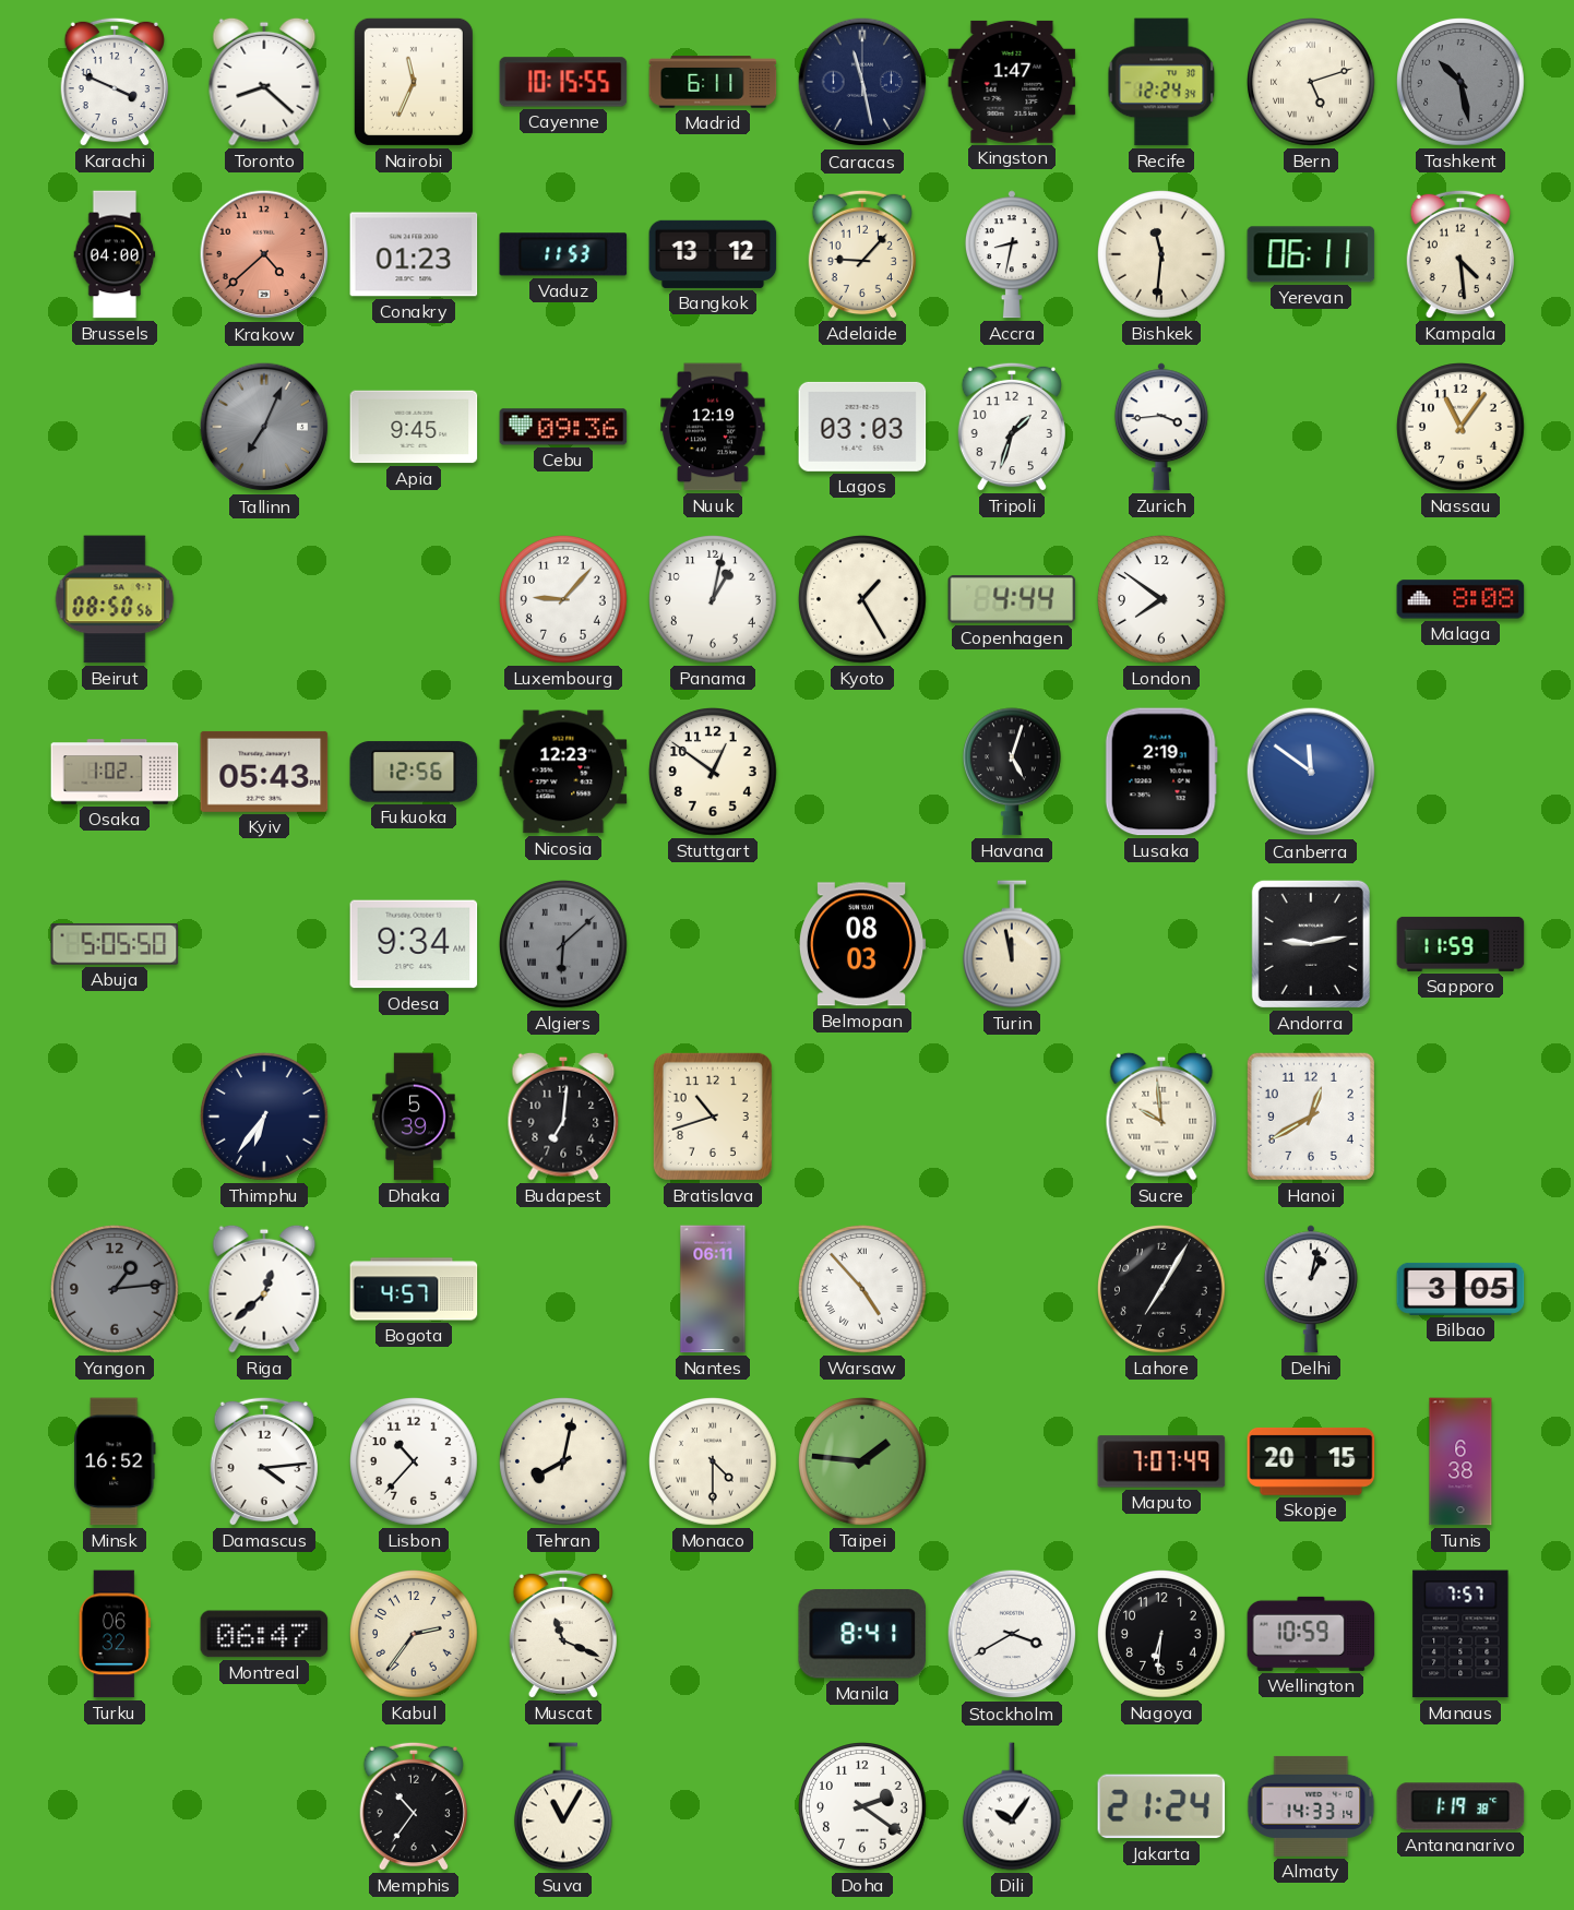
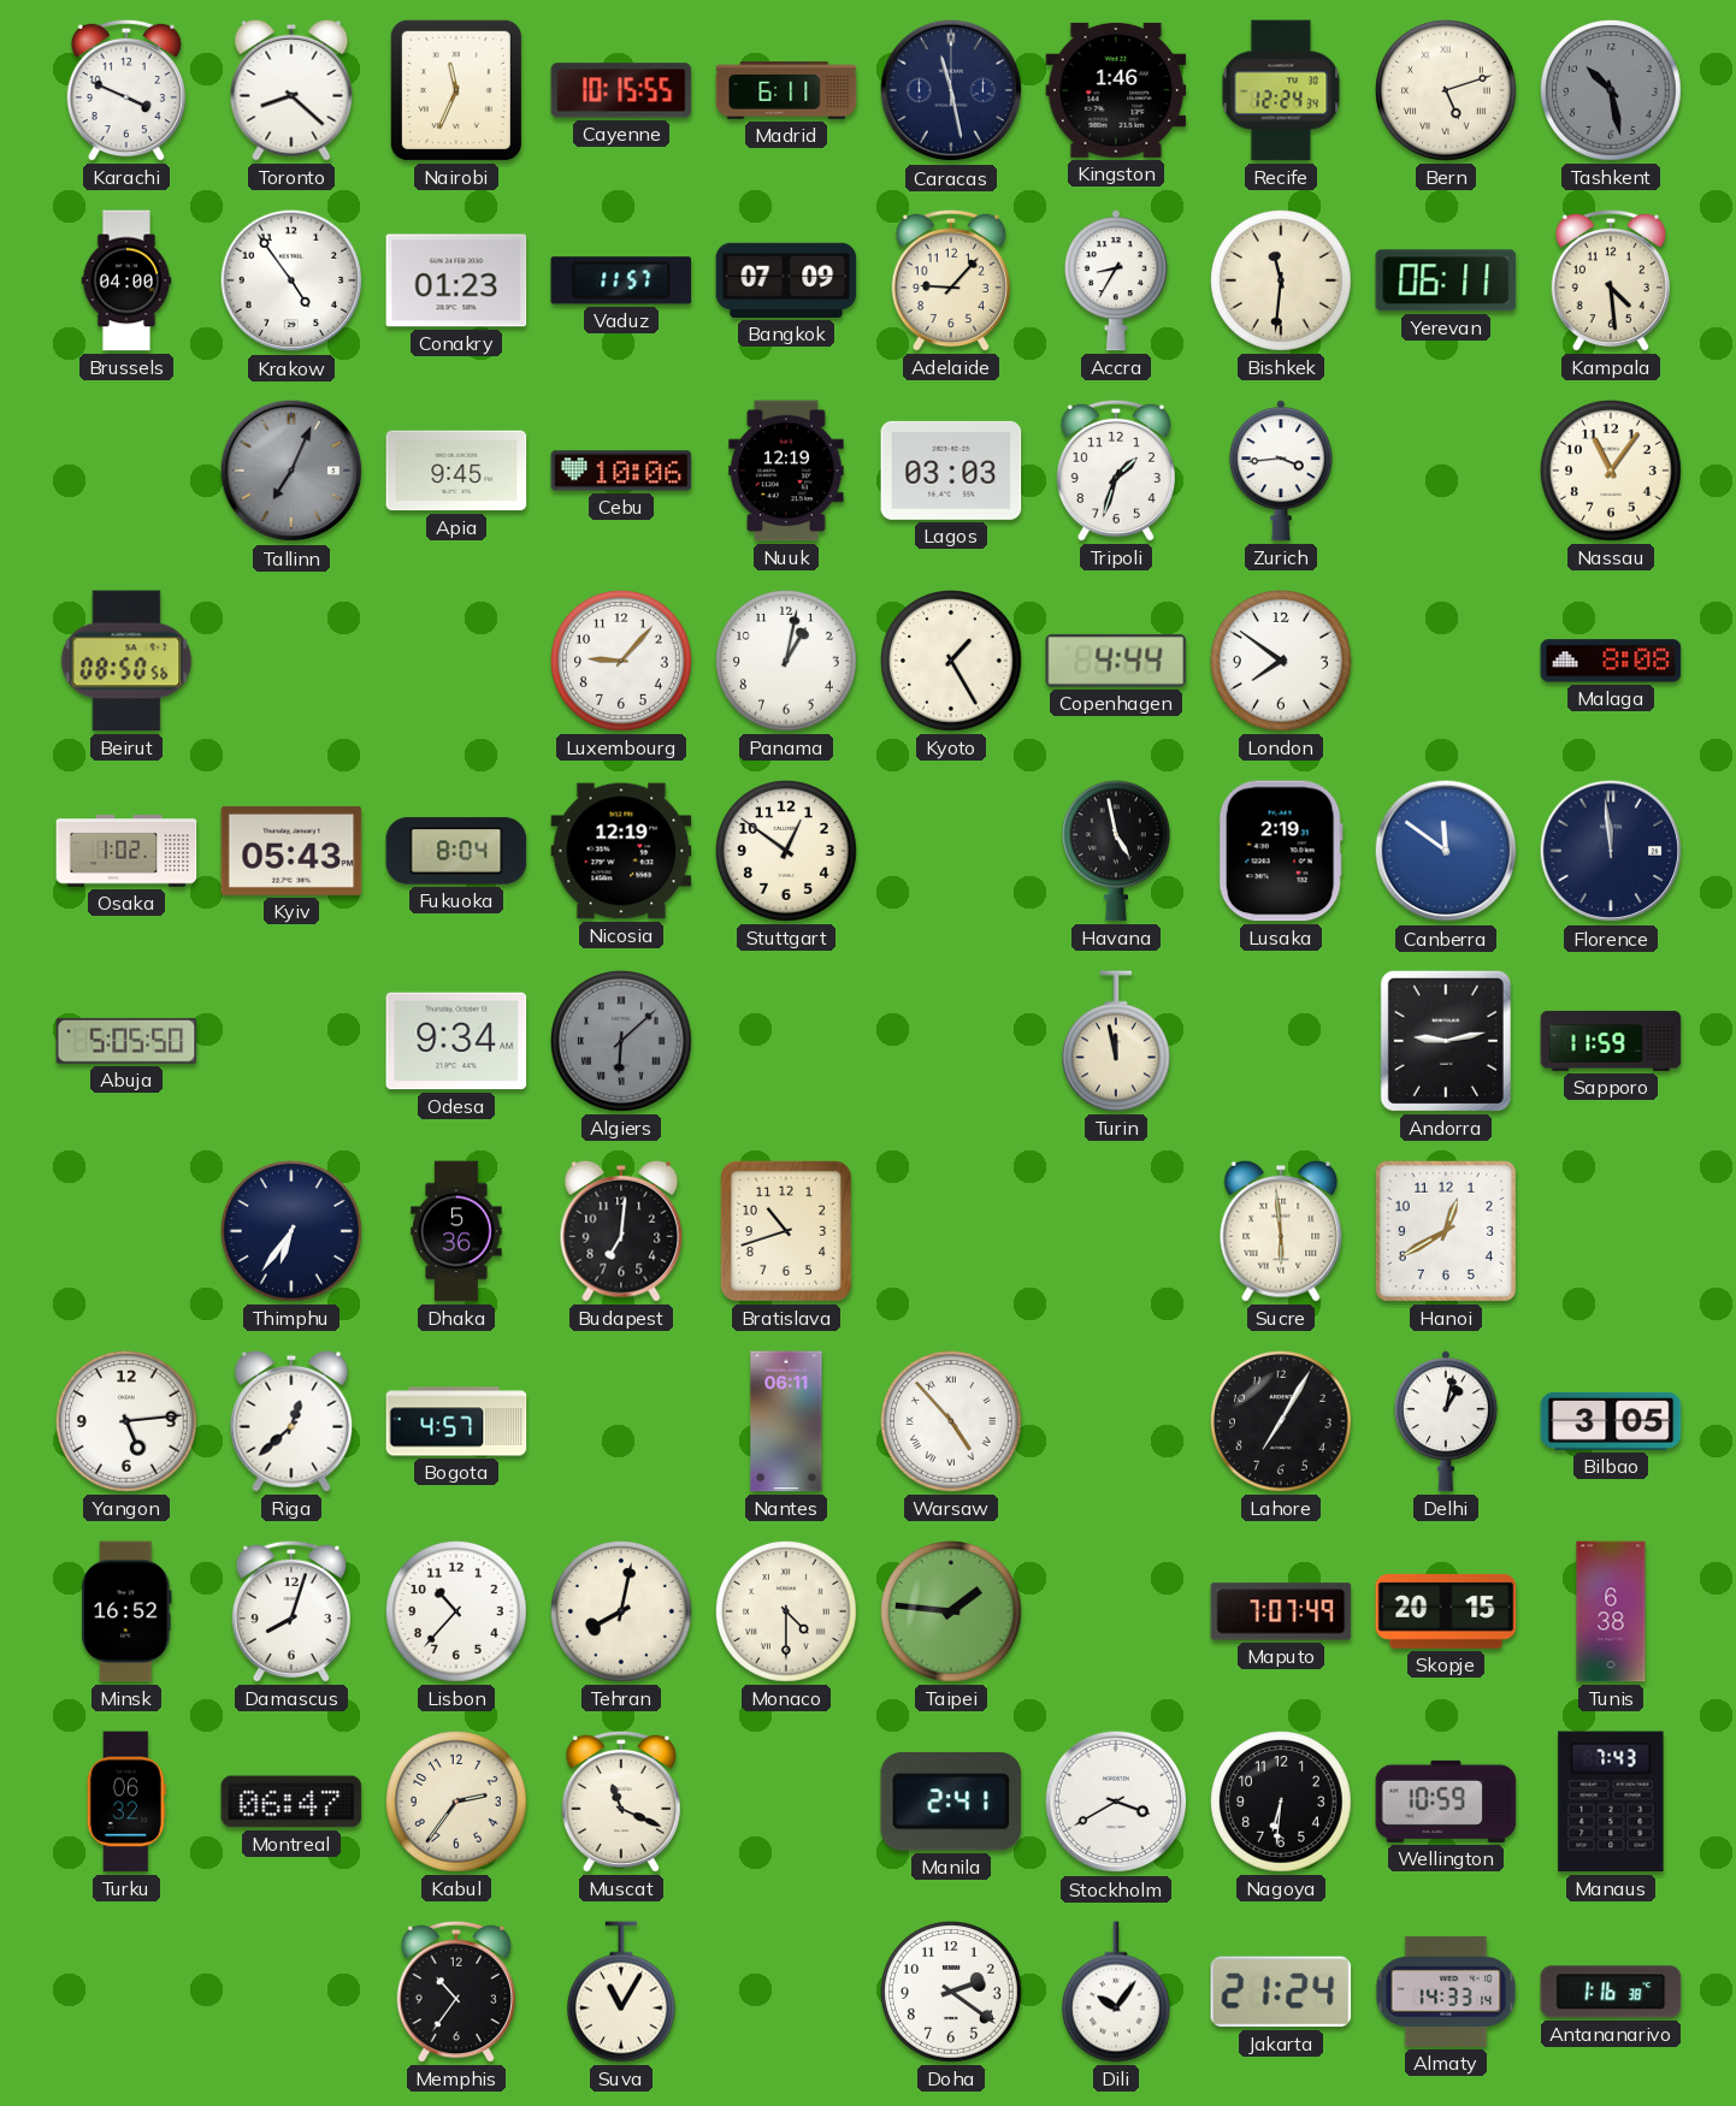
Kingston: 1:47 -> 1:46 (1116, 90)
Krakow: 4:38 -> 4:54 (291, 280)
Krakow dial: salmon -> white (291, 280)
Vaduz: 11:53 -> 11:57 (621, 280)
Bangkok: 13:12 -> 07:09 (786, 280)
Accra: 8:32 -> 8:35 (1116, 280)
Cebu: 09:36 -> 10:06 (621, 471)
Fukuoka: 12:56 -> 8:04 (456, 851)
Nicosia: 12:23 -> 12:19 (621, 851)
Havana: 5:03 -> 4:58 (1116, 851)
Florence: none -> 11:59 (1611, 851)
Belmopan: 08:03 -> none (862, 944)
Dhaka: 5:39 -> 5:36 (456, 1231)
Sucre: 9:59 -> 5:59 (1281, 1231)
Yangon: 1:14 -> 5:14 (128, 1422)
Yangon dial: grey -> white (128, 1422)
Damascus: 4:14 -> 8:03 (291, 1611)
Manila: 8:41 -> 2:41 (950, 1802)
Manaus: 7:57 -> 7:43 (1611, 1802)
Antananarivo: 1:19 -> 1:16 (1611, 1992)
